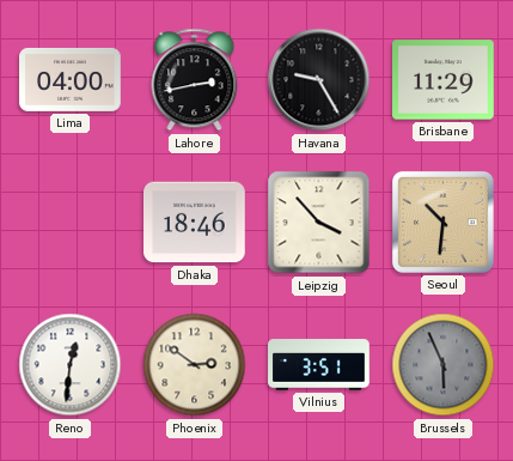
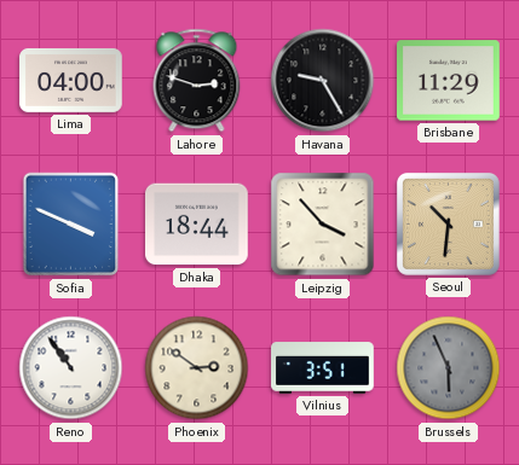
Lahore: 2:43 -> 2:48 (197, 81)
Sofia: none -> 3:49 (71, 225)
Dhaka: 18:46 -> 18:44 (197, 225)
Reno: 12:31 -> 10:54 (71, 368)
